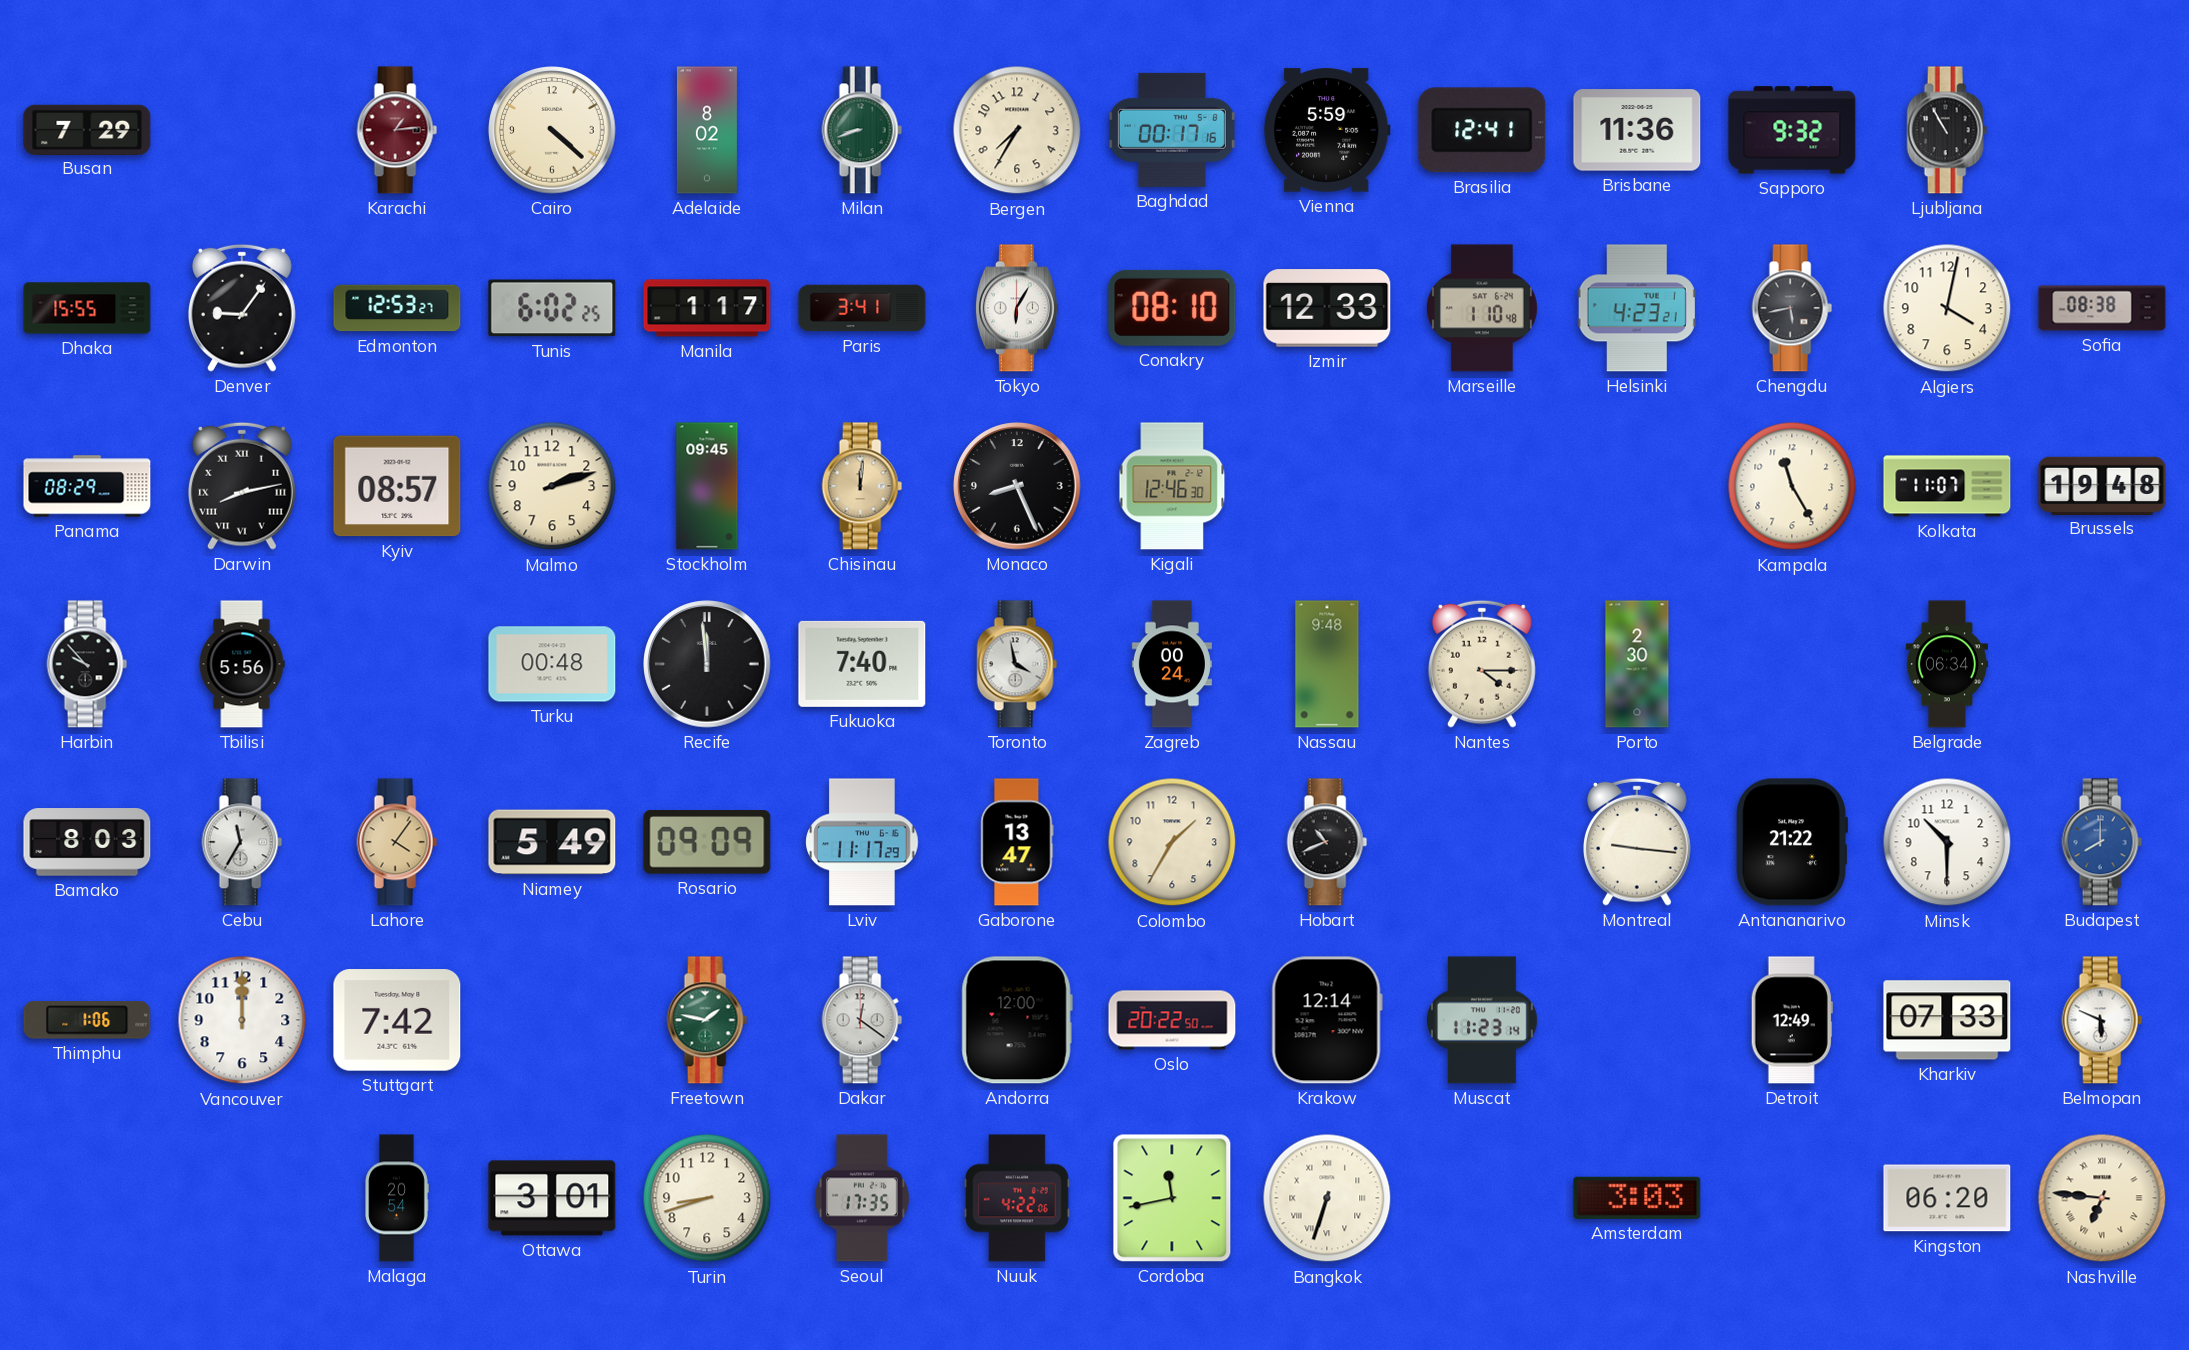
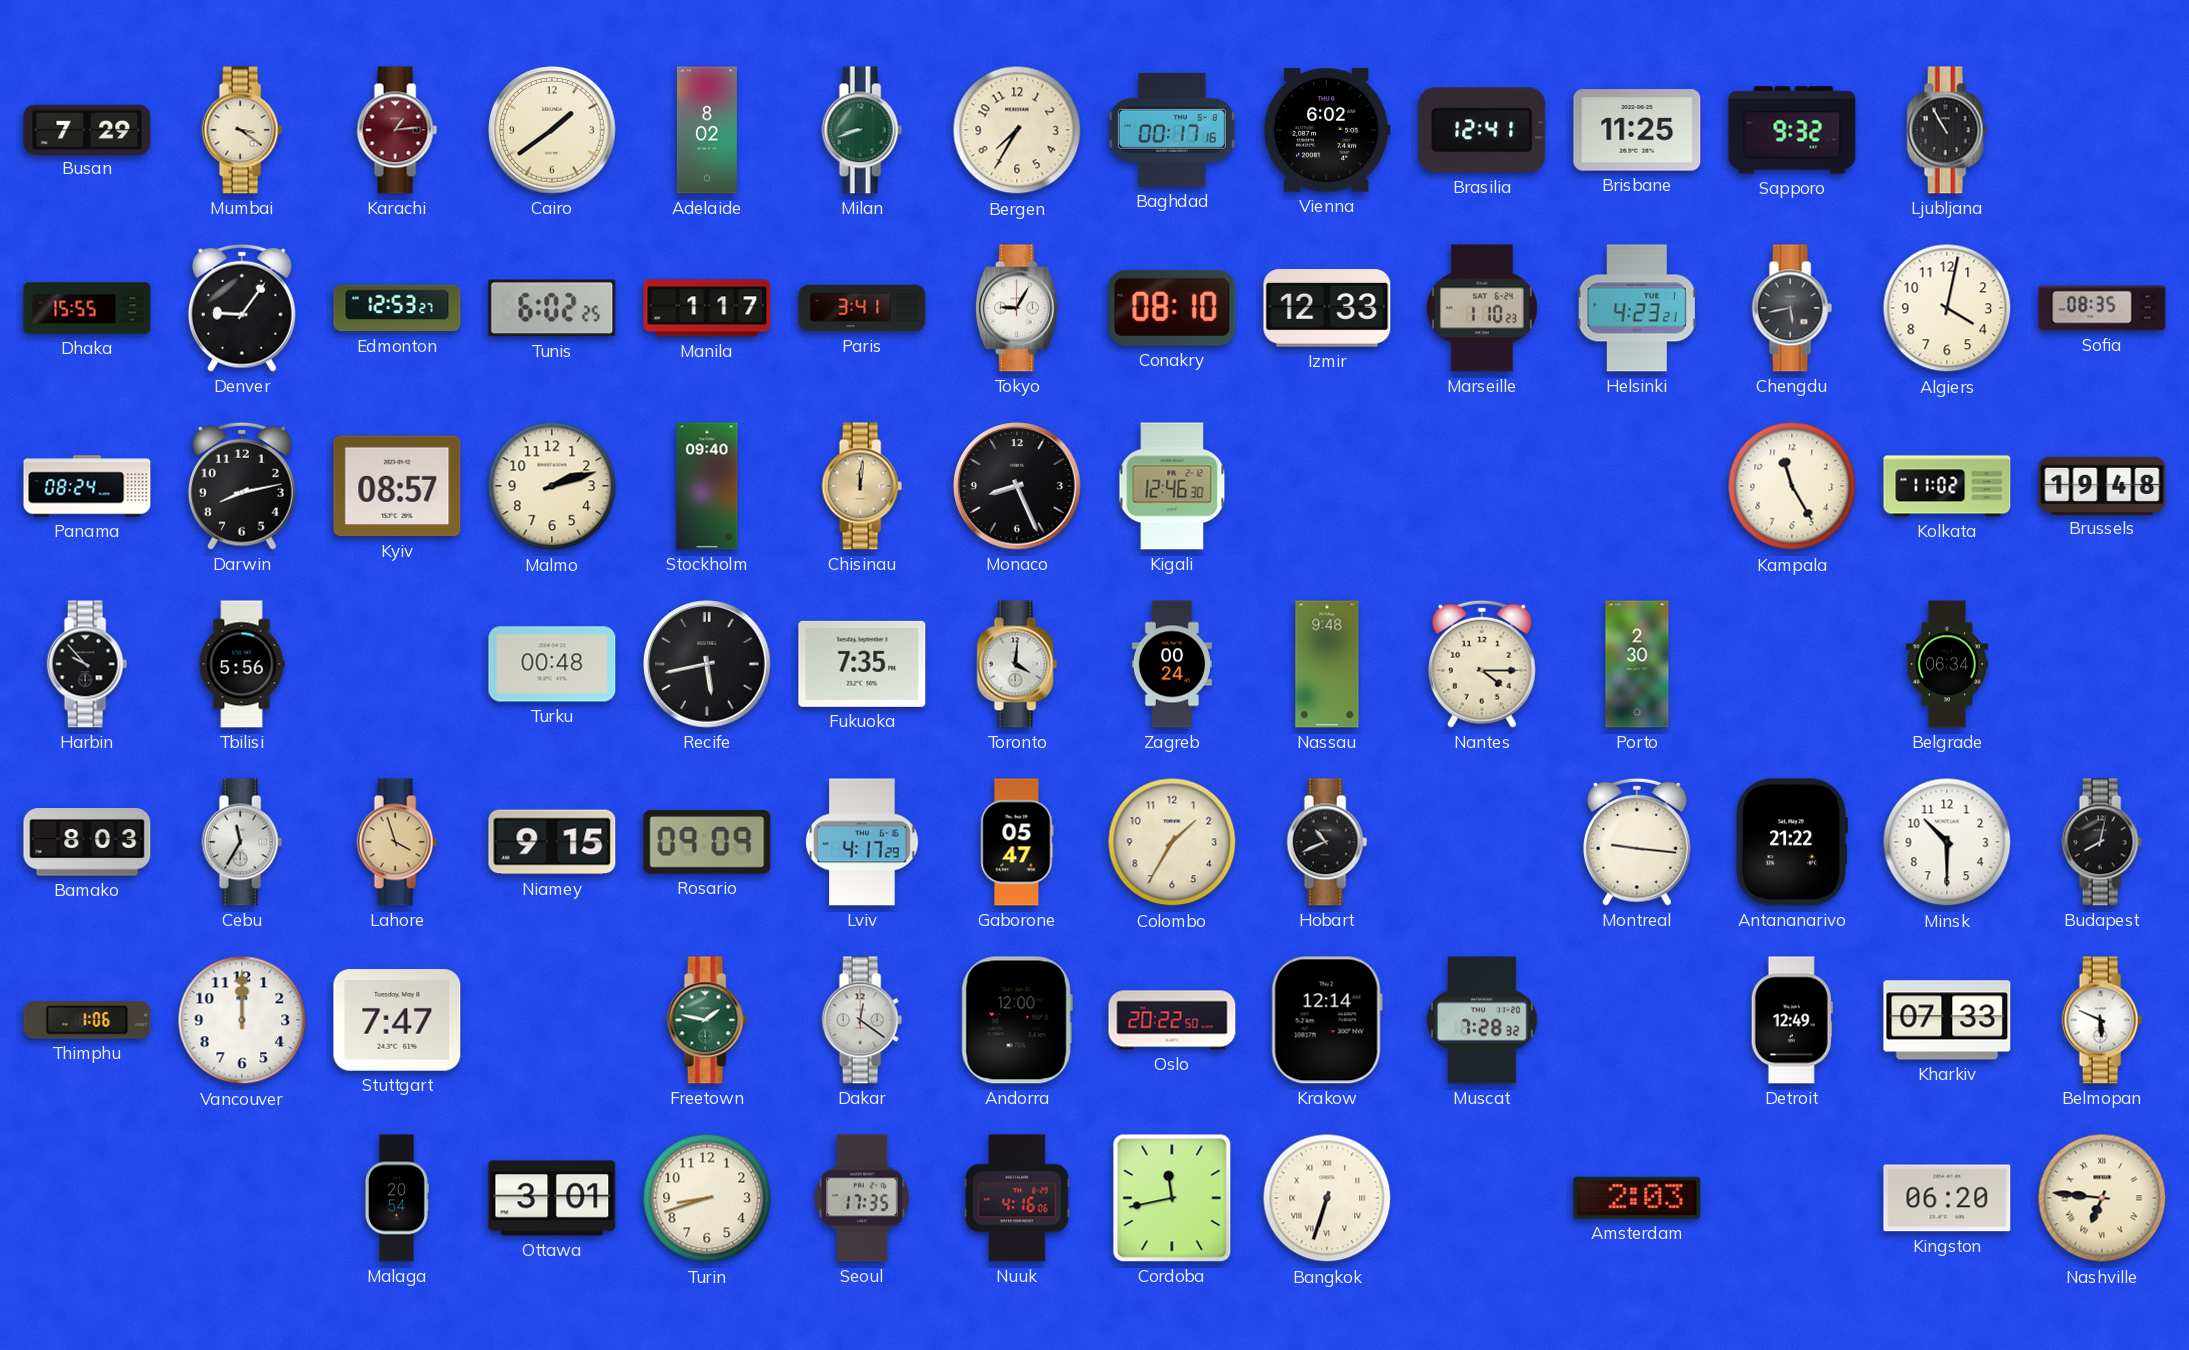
Mumbai: none -> 3:21 (242, 130)
Cairo: 4:22 -> 1:39 (552, 130)
Vienna: 5:59 -> 6:02 (1327, 130)
Brisbane: 11:36 -> 11:25 (1637, 130)
Tokyo: 6:05 -> 9:05 (1017, 308)
Marseille: 1:10:48 -> 1:10:23 (1482, 308)
Sofia: 08:38 -> 08:35 (2102, 308)
Panama: 08:29 -> 08:24 (87, 486)
Darwin numerals: Roman -> Arabic (242, 486)
Stockholm: 09:45 -> 09:40 (707, 486)
Kolkata: 11:07 -> 11:02 (1947, 486)
Recife: 11:59 -> 5:43 (707, 664)
Fukuoka: 7:40 -> 7:35 (862, 664)
Toronto: 3:58 -> 4:01 (1017, 664)
Lahore: 4:06 -> 3:57 (397, 842)
Niamey: 5:49 -> 9:15 (552, 842)
Lviv: 11:17 -> 4:17 (862, 842)
Gaborone: 13:47 -> 05:47 (1017, 842)
Budapest: 8:00 -> 8:02 (2102, 842)
Budapest dial: blue -> black (2102, 842)
Stuttgart: 7:42 -> 7:47 (397, 1020)
Muscat: 11:23 -> 7:28 (1483, 1020)
Nuuk: 4:22 -> 4:16 (1018, 1198)
Amsterdam: 3:03 -> 2:03 (1637, 1198)
